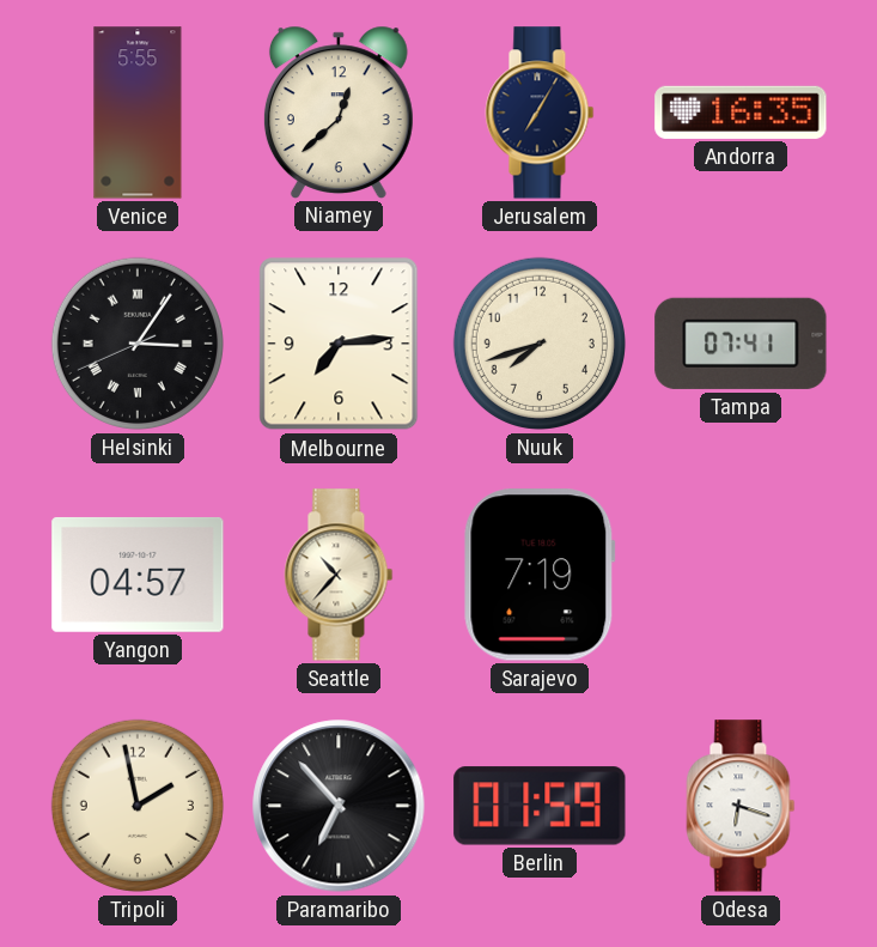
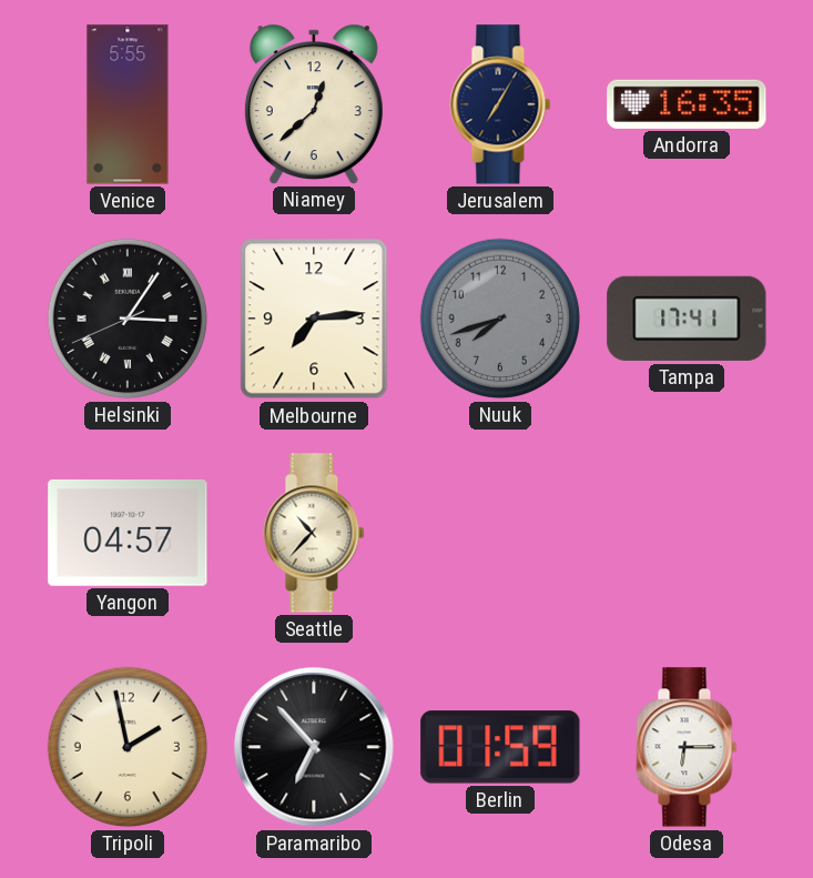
Nuuk dial: cream -> grey (500, 319)
Tampa: 07:41 -> 17:41 (687, 319)
Sarajevo: 7:19 -> none (540, 575)
Odesa: 6:18 -> 6:15 (687, 747)
